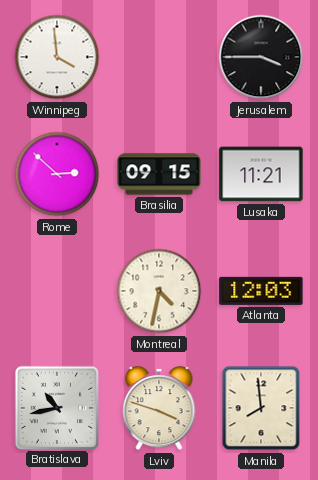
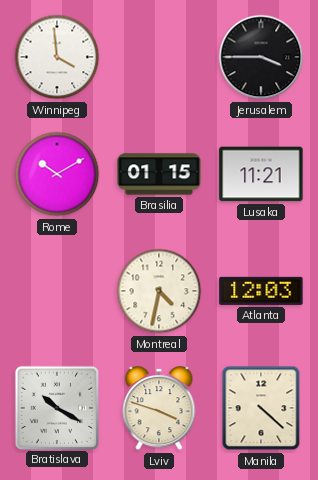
Rome: 2:52 -> 10:10 (57, 174)
Brasilia: 09:15 -> 01:15 (159, 174)
Bratislava: 10:43 -> 10:20 (56, 407)
Manila: 7:59 -> 4:22 (261, 408)
